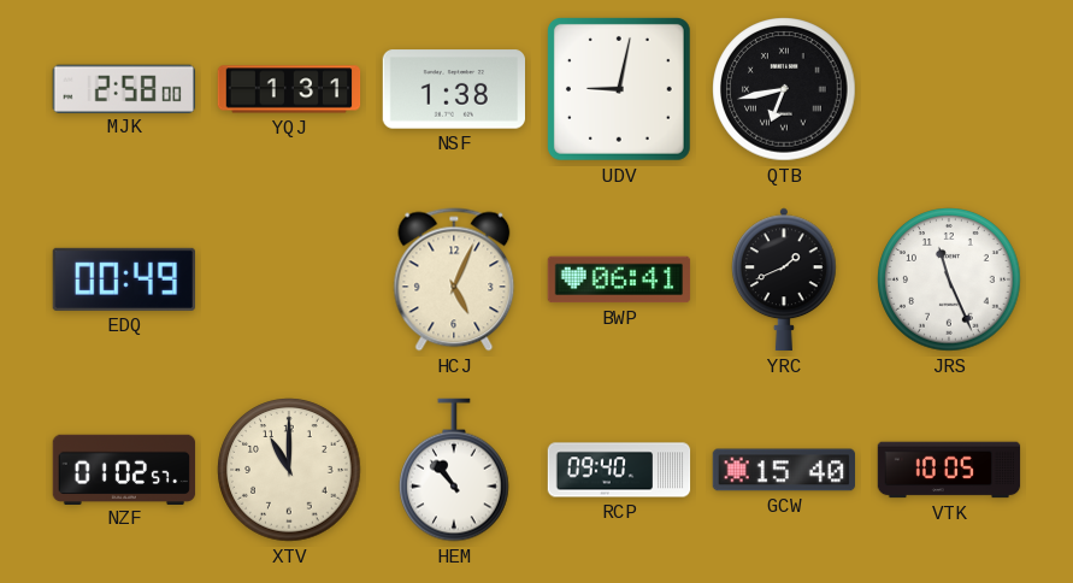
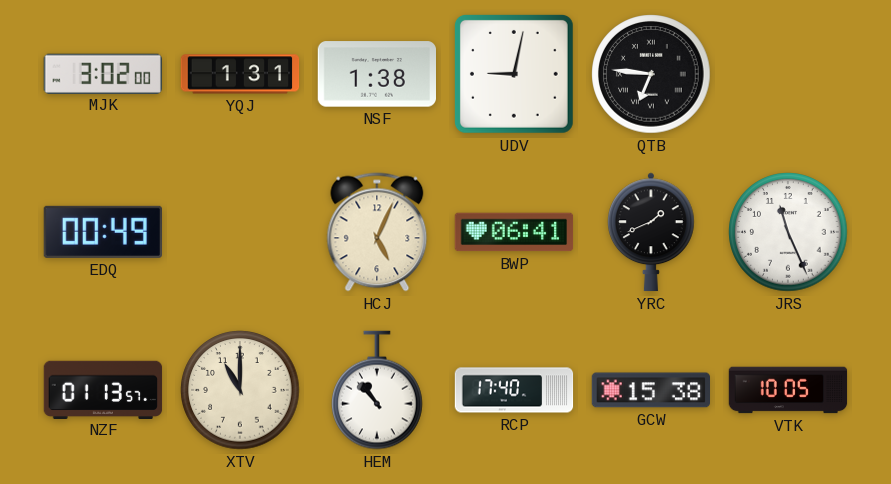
MJK: 2:58 -> 3:02 (103, 73)
QTB: 6:43 -> 6:46 (651, 74)
NZF: 01:02 -> 01:13 (103, 389)
RCP: 09:40 -> 17:40 (514, 390)
GCW: 15:40 -> 15:38 (650, 390)
